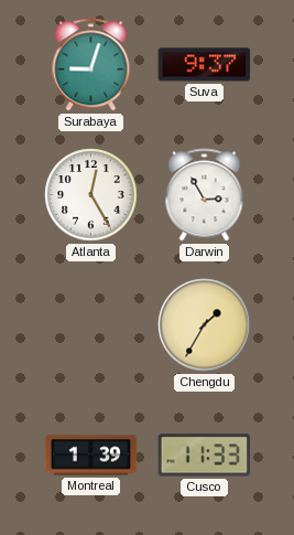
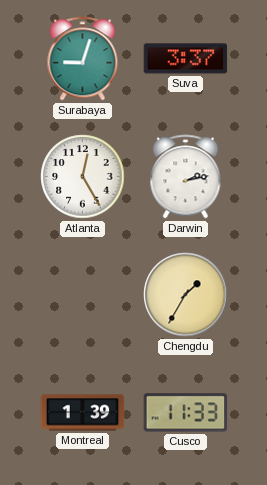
Suva: 9:37 -> 3:37 (186, 59)
Darwin: 2:55 -> 2:13 (186, 177)
